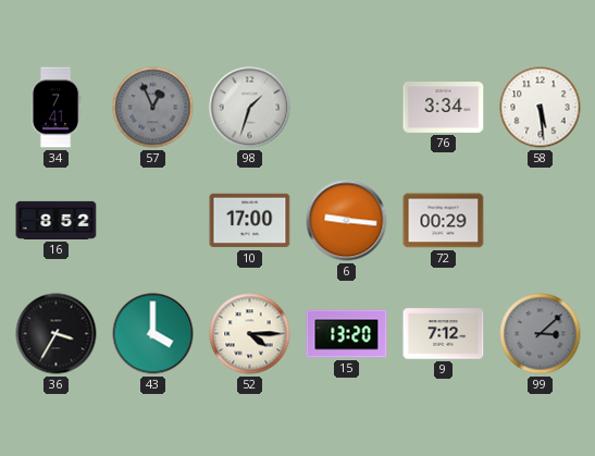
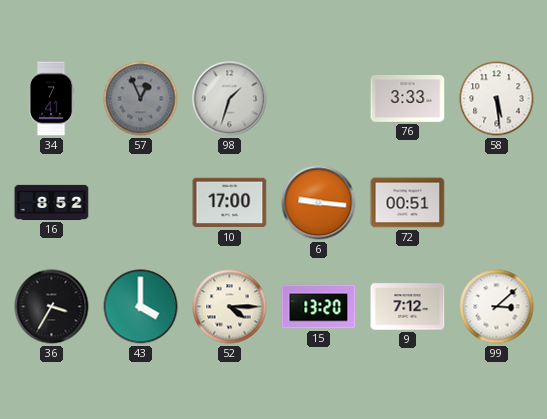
76: 3:34 -> 3:33 (408, 99)
72: 00:29 -> 00:51 (408, 203)
99 dial: grey -> white (497, 307)
